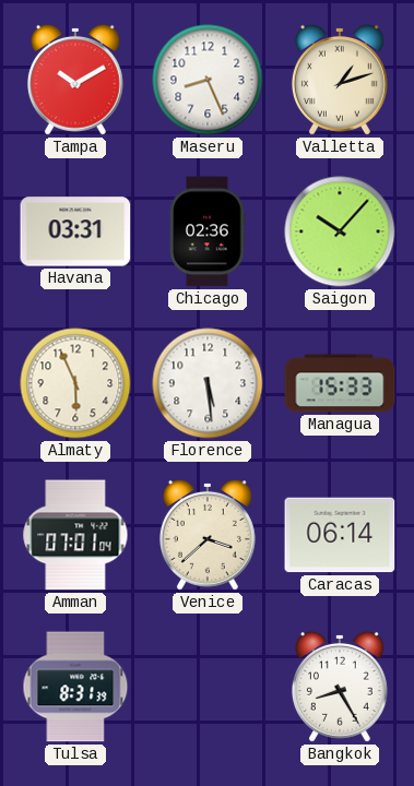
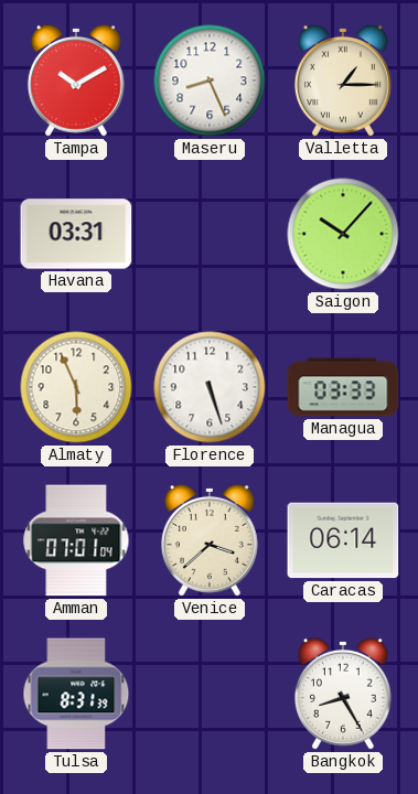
Valletta: 1:12 -> 1:15 (343, 81)
Chicago: 02:36 -> none (208, 231)
Florence: 5:29 -> 5:27 (210, 387)
Managua: 15:33 -> 03:33 (343, 387)
